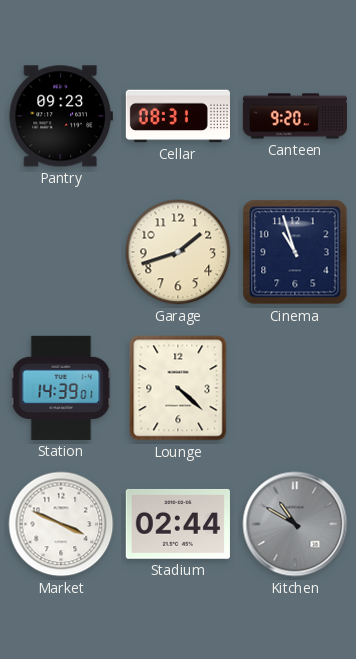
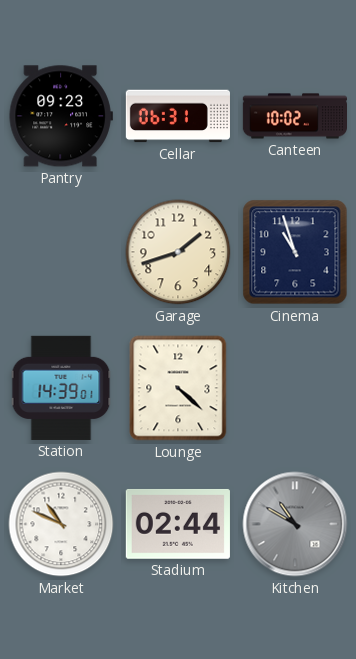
Cellar: 08:31 -> 06:31 (178, 116)
Canteen: 9:20 -> 10:02 (294, 116)
Market: 3:49 -> 10:49 (61, 524)
